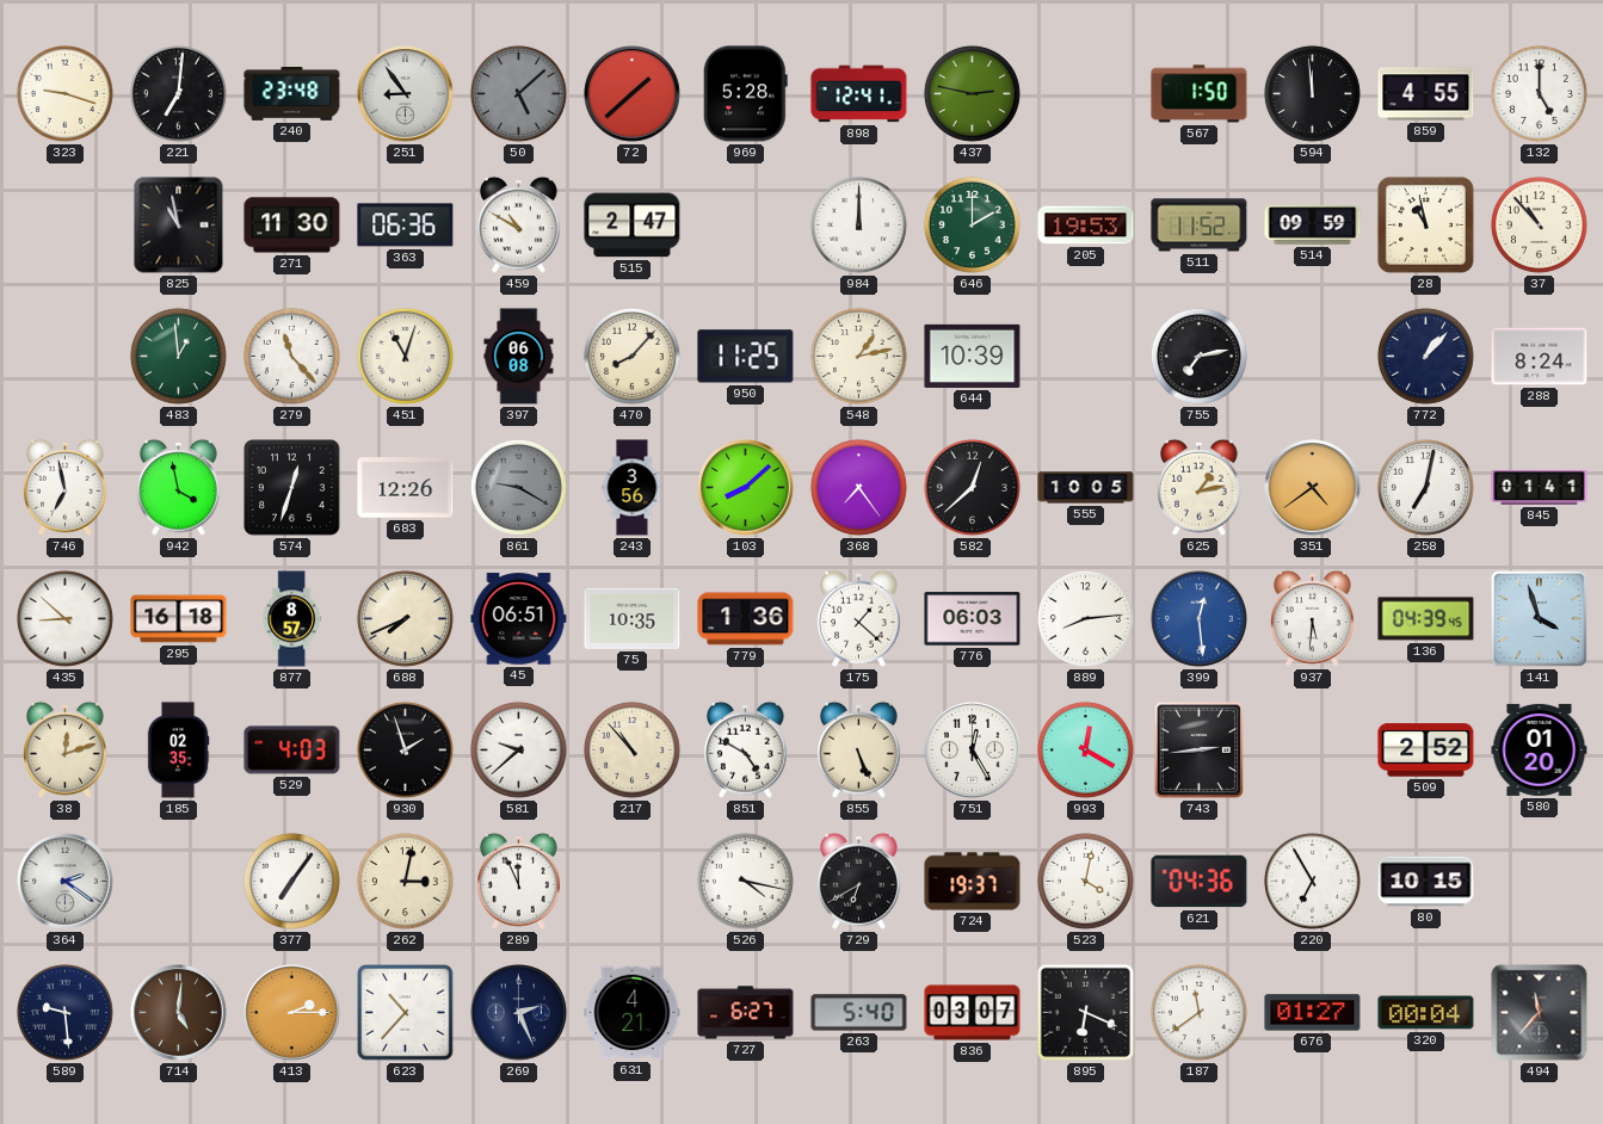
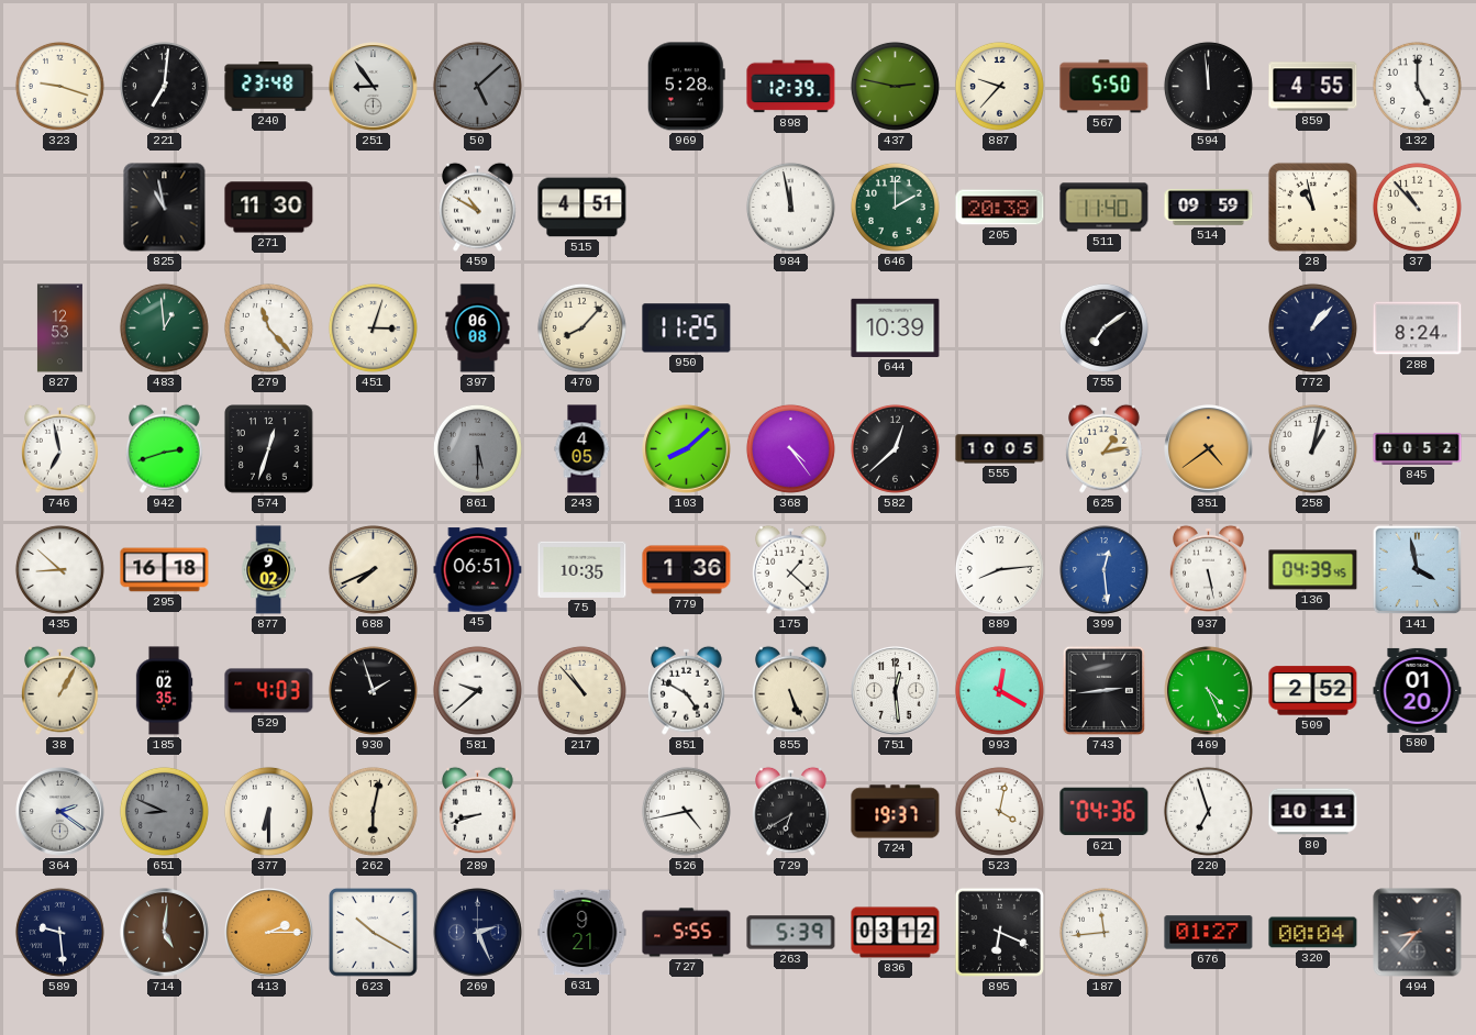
72: 1:38 -> none (633, 94)
898: 12:41 -> 12:39 (791, 87)
887: none -> 9:37 (999, 86)
567: 1:50 -> 5:50 (1105, 87)
363: 06:36 -> none (406, 226)
515: 2:47 -> 4:51 (582, 208)
984: 12:00 -> 11:58 (790, 207)
205: 19:53 -> 20:38 (1000, 208)
511: 11:52 -> 11:40 (1105, 208)
827: none -> 12:53 (59, 329)
451: 11:03 -> 3:03 (373, 327)
548: 1:13 -> none (858, 356)
755: 7:13 -> 7:09 (1103, 327)
942: 3:58 -> 2:42 (165, 448)
683: 12:26 -> none (406, 488)
861: 9:20 -> 5:30 (477, 448)
243: 3:56 -> 4:05 (582, 449)
368: 7:24 -> 4:24 (790, 448)
258: 7:02 -> 1:02 (1312, 448)
845: 01:41 -> 00:52 (1418, 448)
877: 8:57 -> 9:02 (268, 570)
776: 06:03 -> none (973, 619)
937: 5:31 -> 5:28 (1209, 569)
141: 3:57 -> 3:58 (1418, 570)
38: 12:12 -> 1:05 (60, 690)
751: 12:25 -> 12:29 (896, 691)
469: none -> 4:26 (1209, 691)
651: none -> 8:49 (164, 811)
377: 7:06 -> 6:30 (268, 811)
262: 3:02 -> 6:02 (373, 811)
289: 11:56 -> 8:42 (478, 811)
526: 4:17 -> 4:43 (686, 811)
220: 6:55 -> 6:57 (1208, 811)
80: 10:15 -> 10:11 (1313, 812)
623: 10:37 -> 10:20 (374, 933)
631: 4:21 -> 9:21 (582, 933)
727: 6:27 -> 5:55 (687, 933)
263: 5:40 -> 5:39 (791, 933)
836: 03:07 -> 03:12 (896, 933)
187: 11:39 -> 11:44 (1103, 932)
494: 11:37 -> 8:37 (1418, 933)
